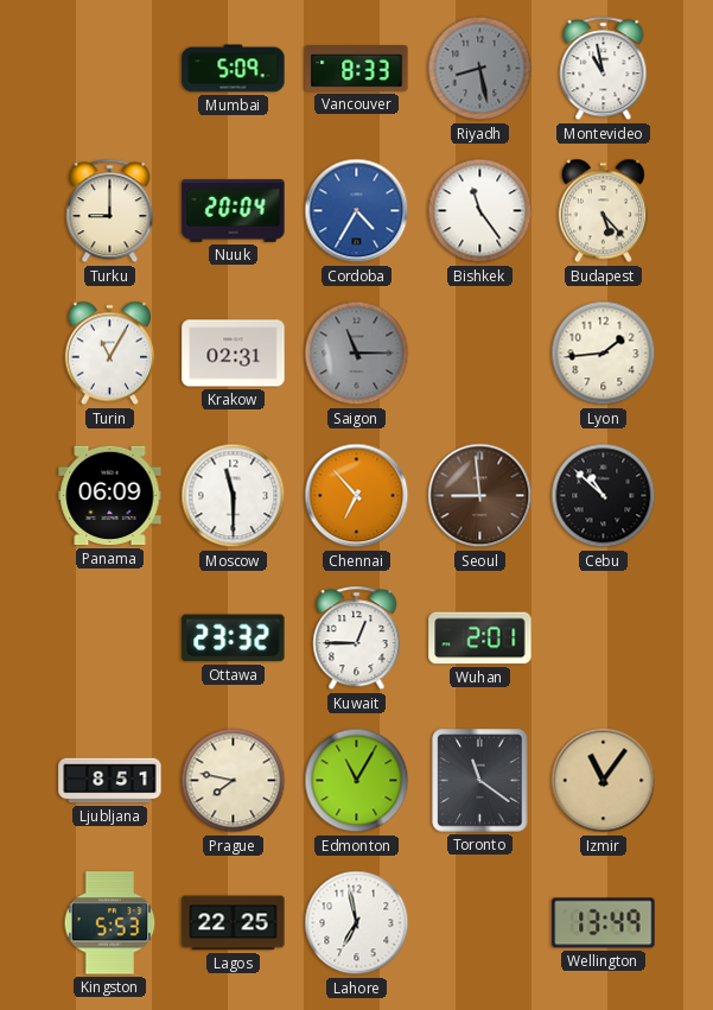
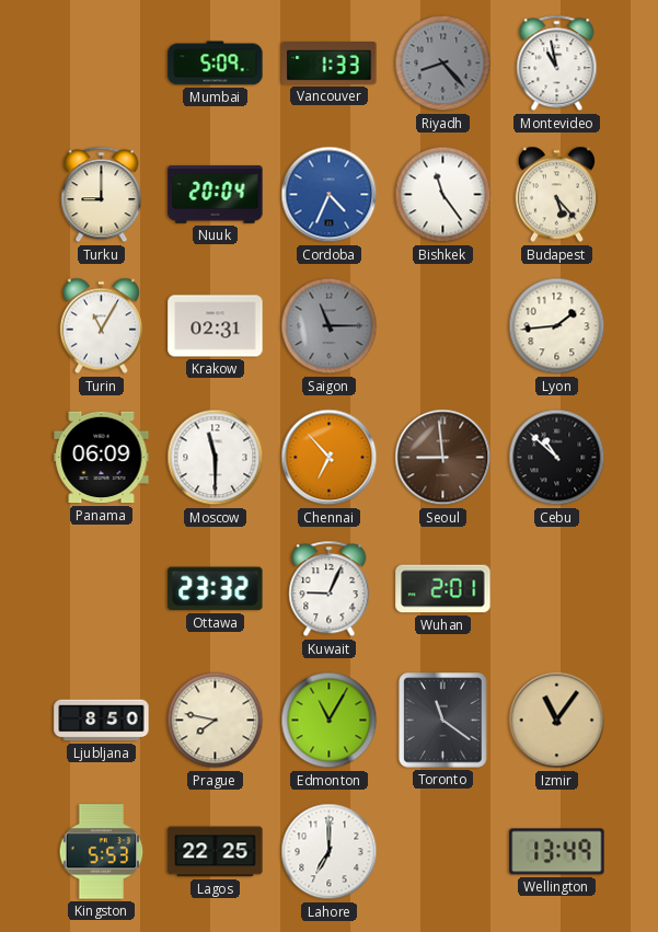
Vancouver: 8:33 -> 1:33 (330, 64)
Riyadh: 8:28 -> 8:23 (443, 64)
Cordoba: 4:35 -> 4:34 (330, 195)
Kuwait: 12:45 -> 9:04 (330, 589)
Ljubljana: 8:51 -> 8:50 (102, 721)
Lahore: 6:58 -> 7:00 (330, 852)
